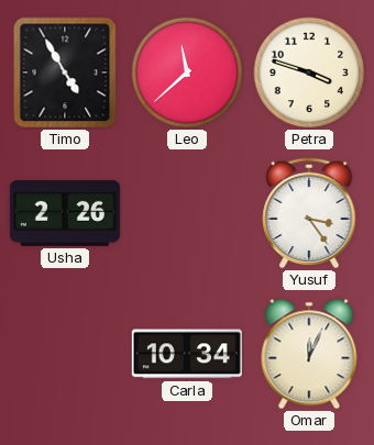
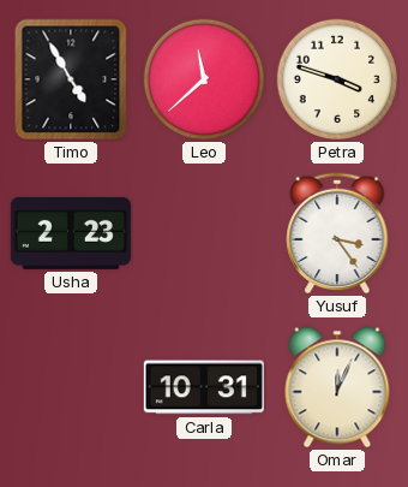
Usha: 2:26 -> 2:23 (71, 233)
Carla: 10:34 -> 10:31 (204, 387)
